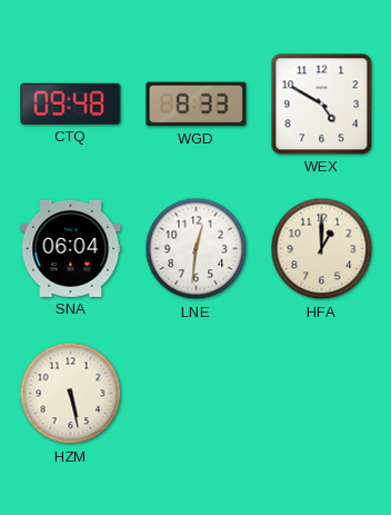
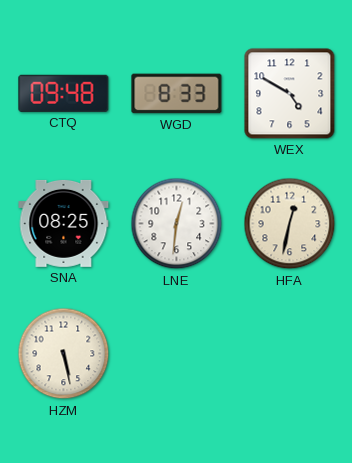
SNA: 06:04 -> 08:25 (64, 223)
HFA: 1:00 -> 12:32 (290, 224)
